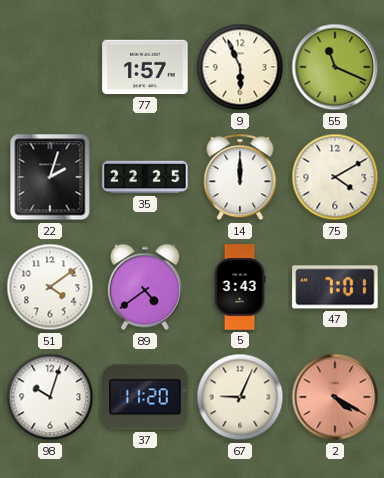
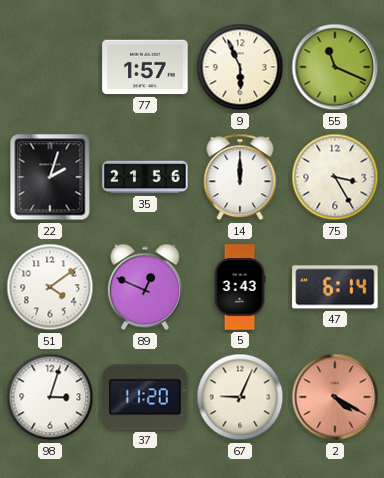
35: 22:25 -> 21:56 (145, 177)
75: 4:10 -> 3:25 (335, 177)
89: 4:39 -> 12:49 (145, 287)
47: 7:01 -> 6:14 (335, 287)
98: 10:03 -> 3:03 (50, 397)
